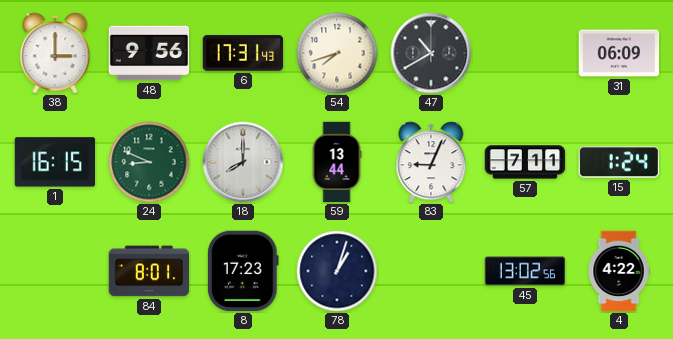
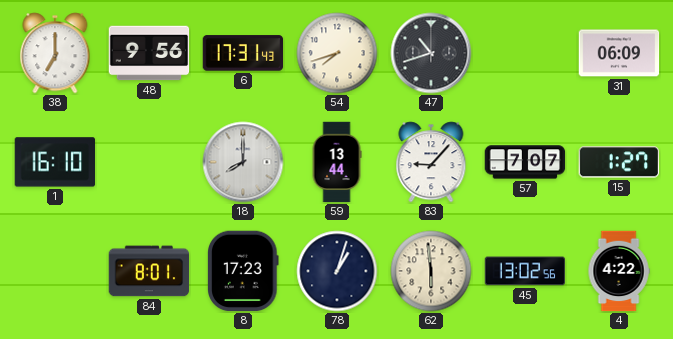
38: 3:00 -> 7:00 (55, 53)
47: 10:40 -> 10:42 (431, 53)
1: 16:15 -> 16:10 (55, 162)
24: 8:49 -> none (149, 162)
83: 9:04 -> 9:07 (431, 162)
57: 7:11 -> 7:07 (525, 162)
15: 1:24 -> 1:27 (618, 162)
62: none -> 5:59 (431, 271)
